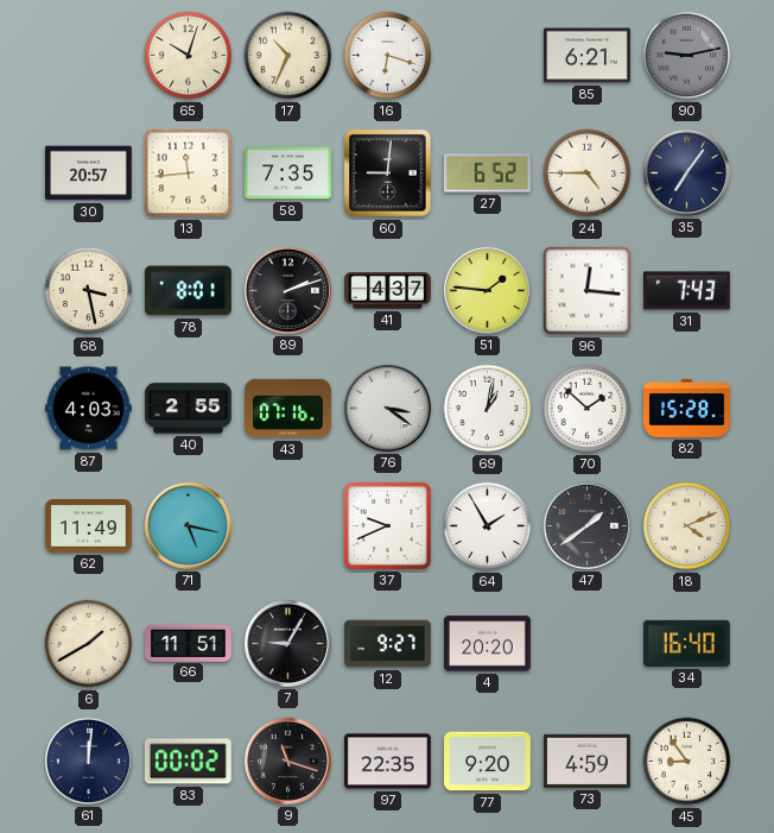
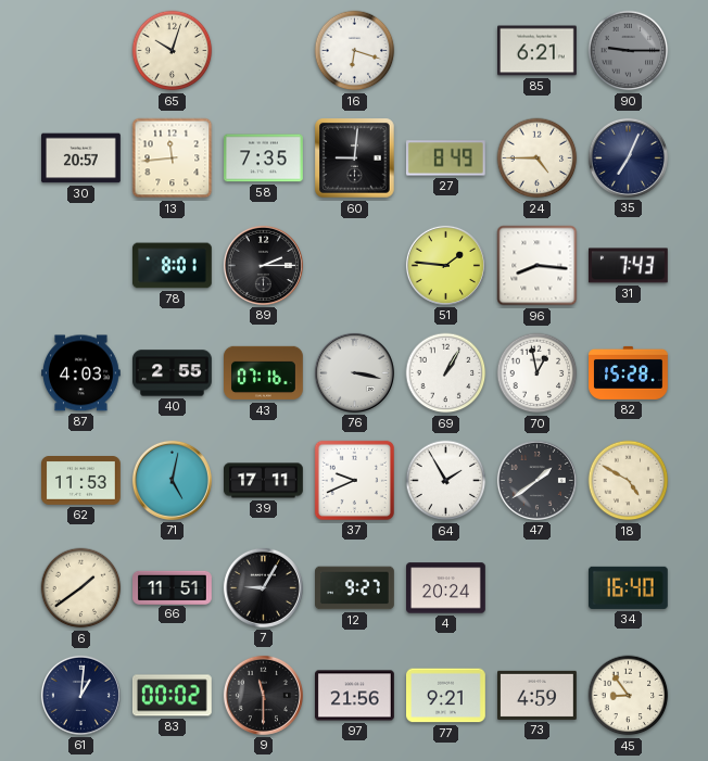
17: 10:34 -> none (288, 56)
90: 9:13 -> 9:15 (629, 51)
27: 6:52 -> 8:49 (445, 158)
35: 7:06 -> 7:04 (628, 157)
68: 3:28 -> none (89, 291)
89: 2:12 -> 2:15 (263, 265)
41: 4:37 -> none (388, 291)
96: 12:16 -> 8:16 (538, 266)
76: 3:21 -> 3:17 (354, 372)
69: 1:02 -> 1:05 (446, 373)
70: 1:52 -> 12:58 (538, 373)
62: 11:49 -> 11:53 (81, 481)
71: 5:17 -> 5:02 (172, 480)
39: none -> 17:11 (264, 481)
18: 4:11 -> 4:50 (629, 481)
6: 1:40 -> 1:39 (81, 588)
4: 20:20 -> 20:24 (446, 588)
61: 12:01 -> 1:01 (80, 695)
9: 11:18 -> 11:30 (263, 695)
97: 22:35 -> 21:56 (355, 696)
77: 9:20 -> 9:21 (446, 696)
